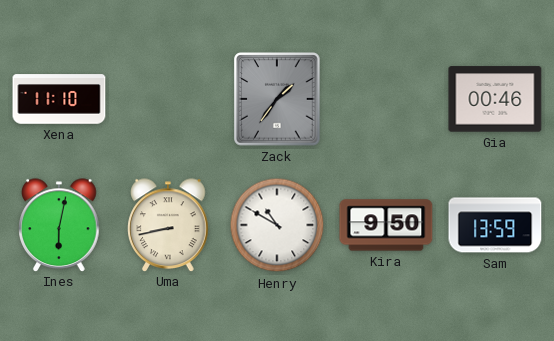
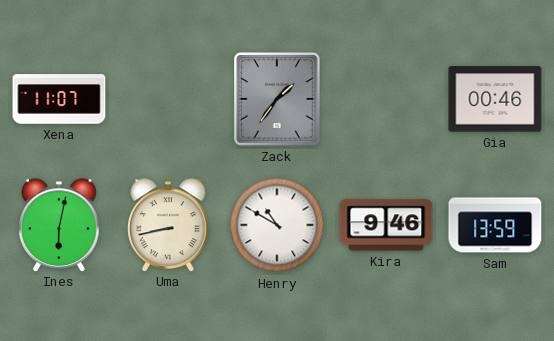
Xena: 11:10 -> 11:07 (59, 99)
Kira: 9:50 -> 9:46 (386, 225)
